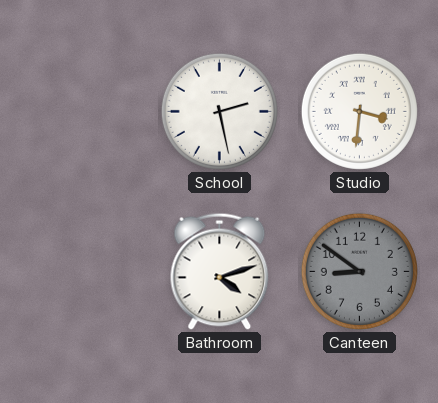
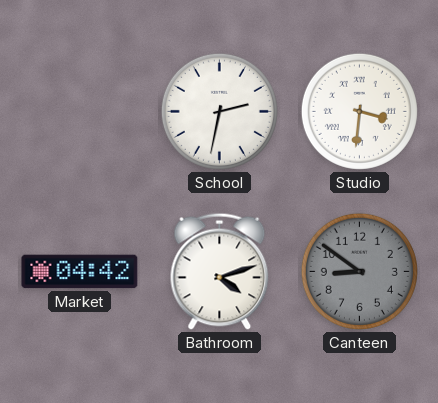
School: 2:28 -> 2:32 (219, 111)
Market: none -> 04:42 (80, 272)
